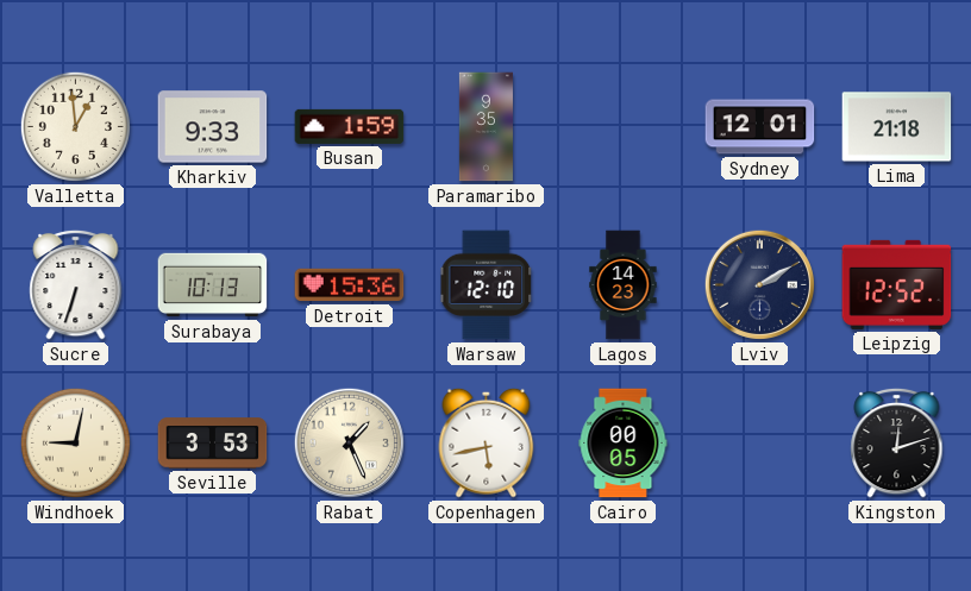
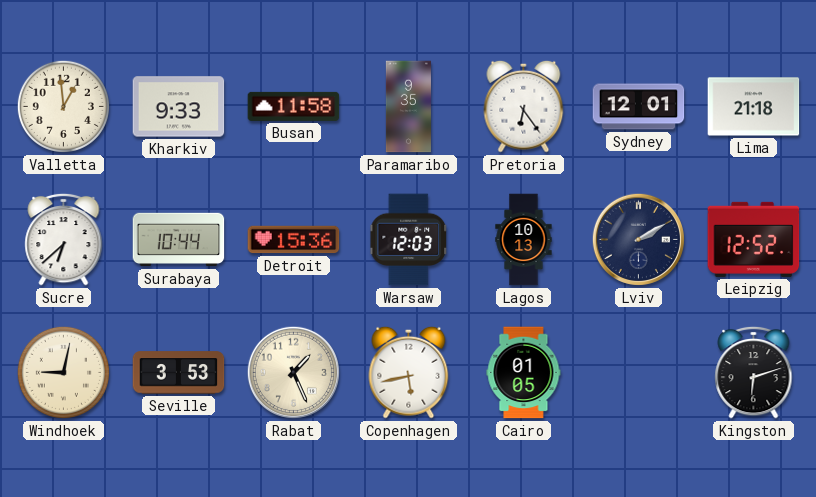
Busan: 1:59 -> 11:58 (294, 106)
Pretoria: none -> 6:24 (524, 106)
Sucre: 6:33 -> 6:38 (64, 239)
Surabaya: 10:13 -> 10:44 (179, 240)
Warsaw: 12:10 -> 12:03 (409, 240)
Lagos: 14:23 -> 10:13 (524, 240)
Cairo: 00:05 -> 01:05 (524, 373)
Kingston: 12:12 -> 6:12 (754, 372)
